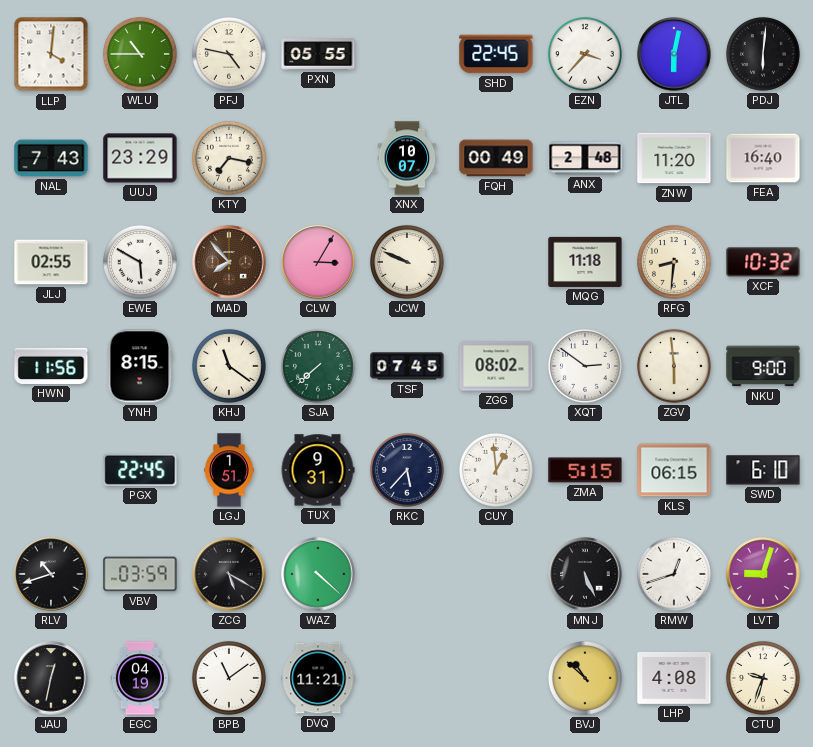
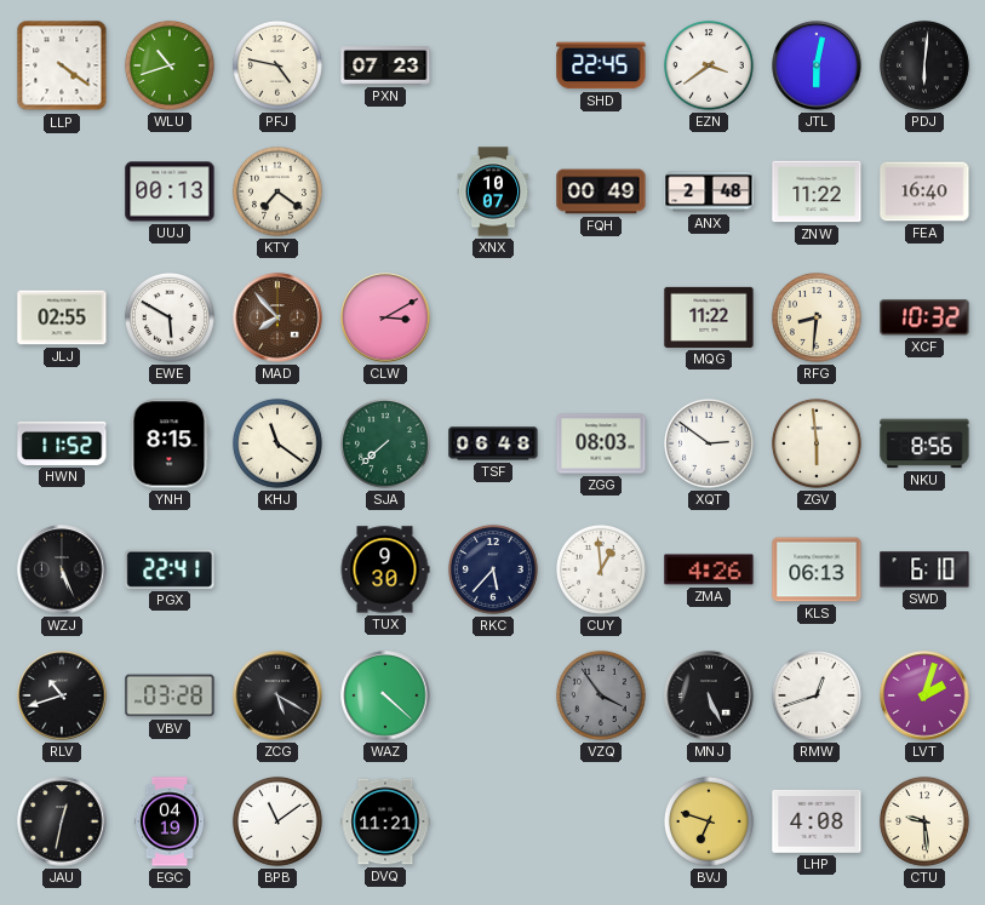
LLP: 4:01 -> 4:21 (62, 65)
WLU: 10:45 -> 10:42 (170, 65)
PXN: 05:55 -> 07:23 (385, 65)
EZN: 3:37 -> 3:39 (709, 65)
NAL: 7:43 -> none (51, 158)
UUJ: 23:29 -> 00:13 (170, 191)
KTY: 7:17 -> 7:21 (277, 191)
ZNW: 11:20 -> 11:22 (817, 191)
CLW: 3:05 -> 3:10 (385, 317)
JCW: 9:49 -> none (407, 262)
MQG: 11:18 -> 11:22 (709, 317)
HWN: 11:56 -> 11:52 (62, 443)
TSF: 07:45 -> 06:48 (493, 443)
ZGG: 08:02 -> 08:03 (601, 443)
NKU: 9:00 -> 8:56 (924, 443)
WZJ: none -> 5:26 (62, 569)
PGX: 22:45 -> 22:41 (170, 569)
LGJ: 1:51 -> none (229, 470)
TUX: 9:31 -> 9:30 (385, 569)
ZMA: 5:15 -> 4:26 (709, 569)
KLS: 06:15 -> 06:13 (817, 569)
VBV: 03:59 -> 03:28 (170, 695)
VZQ: none -> 3:54 (601, 695)
LVT: 9:03 -> 2:03 (924, 695)
BVJ: 10:52 -> 6:48 (709, 821)
CTU: 9:33 -> 9:29 (924, 821)
